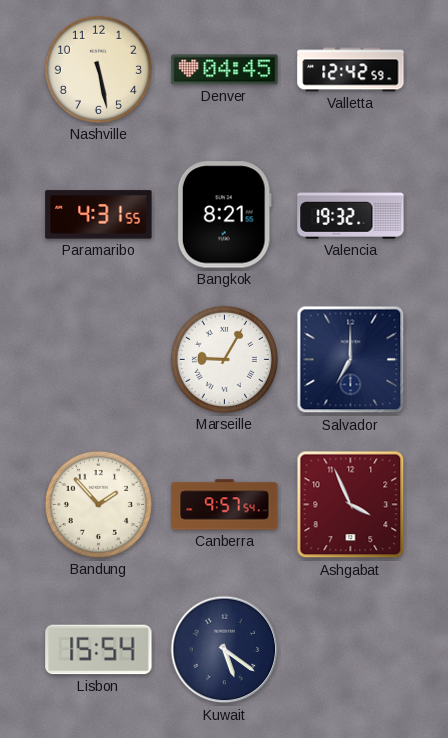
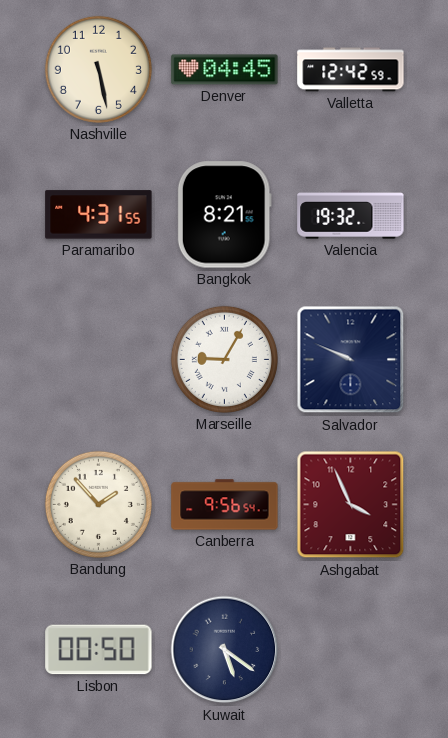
Salvador: 7:00 -> 9:49 (351, 360)
Canberra: 9:57 -> 9:56 (225, 505)
Lisbon: 15:54 -> 00:50 (99, 650)
